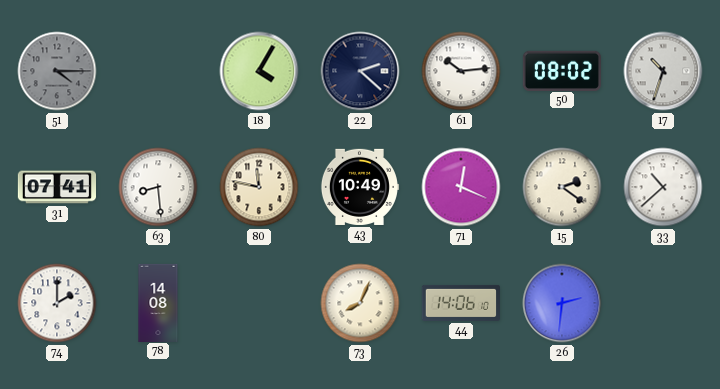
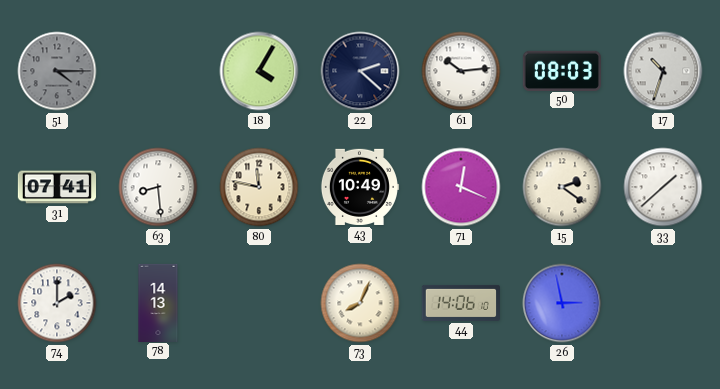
50: 08:02 -> 08:03 (562, 70)
33: 10:38 -> 1:38 (663, 187)
78: 14:08 -> 14:13 (158, 302)
26: 2:31 -> 2:58 (562, 303)
